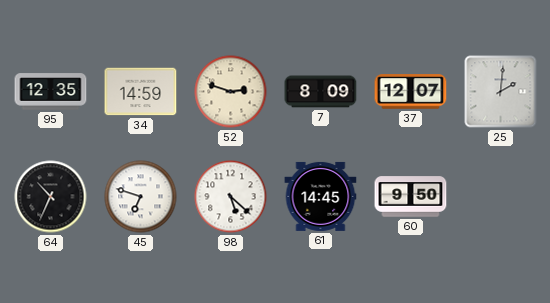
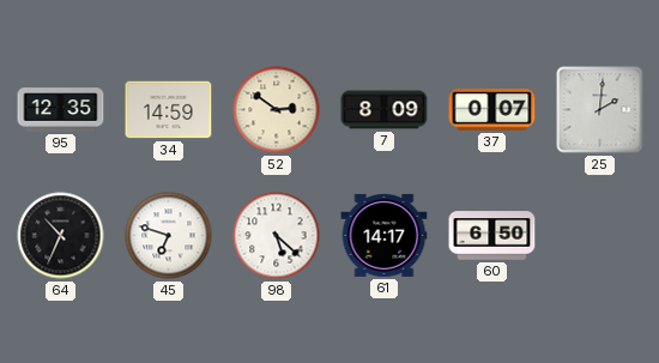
52: 2:48 -> 2:51 (277, 110)
37: 12:07 -> 0:07 (492, 110)
61: 14:45 -> 14:17 (385, 235)
60: 9:50 -> 6:50 (492, 236)
